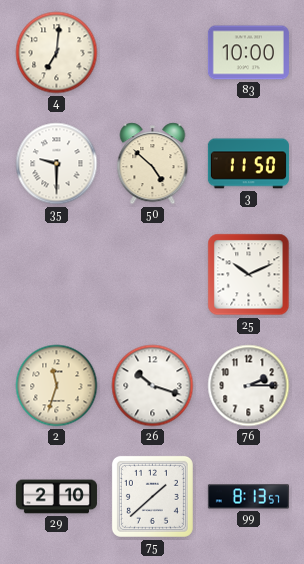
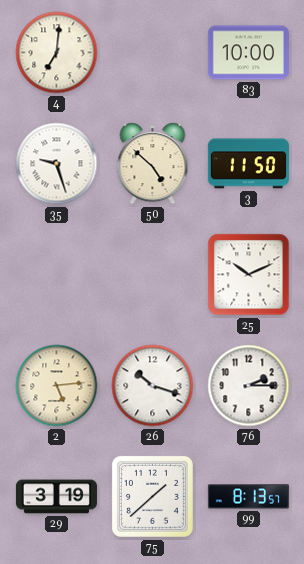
35: 9:30 -> 9:27 (57, 164)
2: 11:33 -> 5:14 (57, 386)
29: 2:10 -> 3:19 (56, 497)
